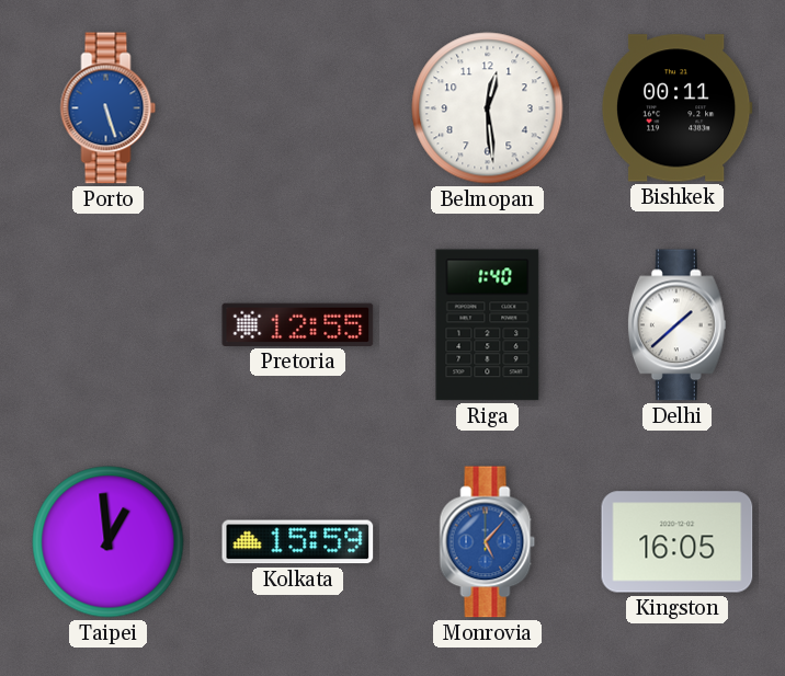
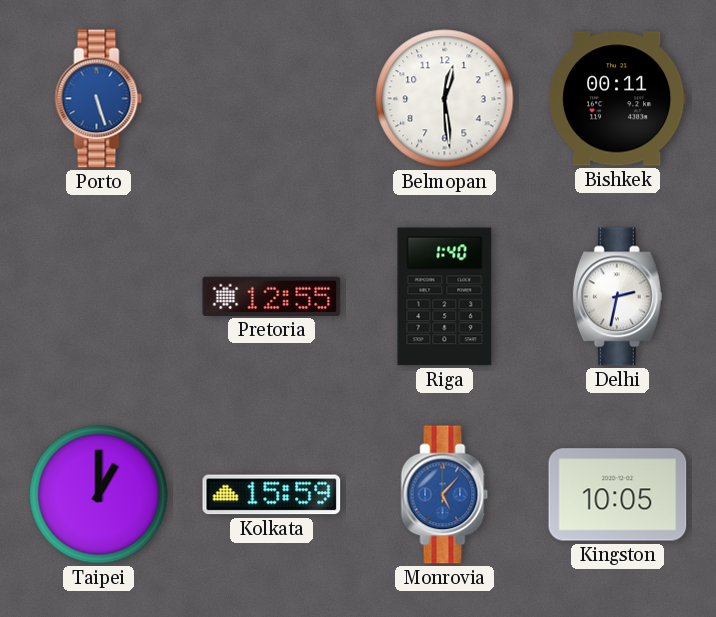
Delhi: 1:38 -> 2:32 (617, 297)
Taipei: 12:59 -> 1:00 (99, 495)
Kingston: 16:05 -> 10:05 (618, 495)
